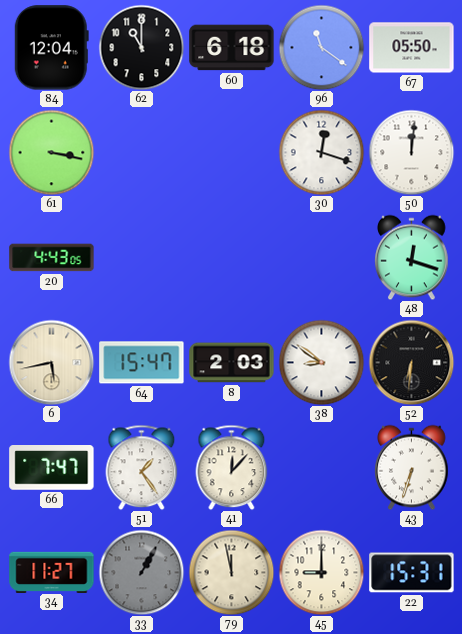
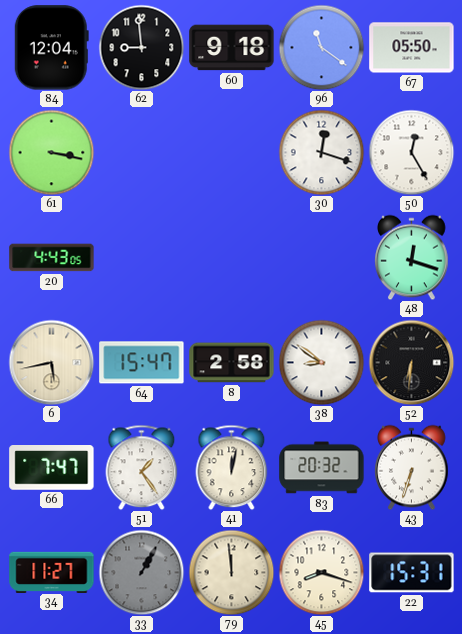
62: 11:00 -> 8:59 (141, 47)
60: 6:18 -> 9:18 (232, 48)
50: 12:01 -> 12:25 (411, 152)
8: 2:03 -> 2:58 (232, 363)
41: 12:07 -> 12:02 (232, 467)
83: none -> 20:32 (322, 468)
79: 11:58 -> 11:59 (231, 572)
45: 9:00 -> 8:18 (321, 572)
